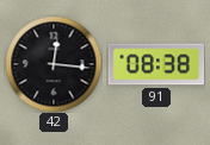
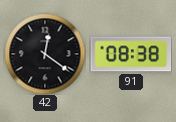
42: 12:16 -> 12:21 (45, 54)
